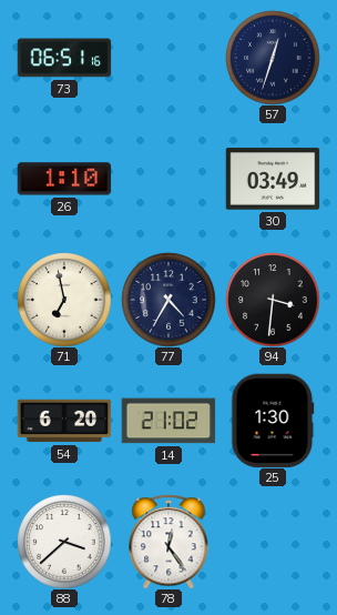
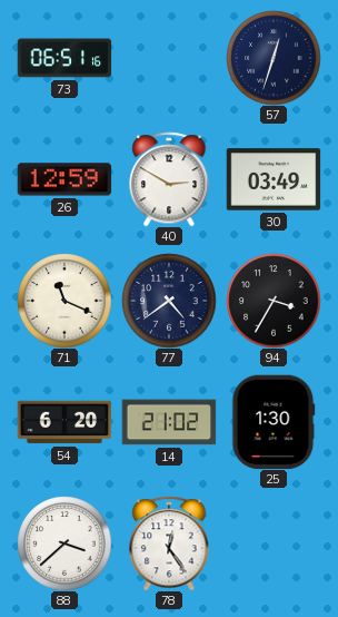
26: 1:10 -> 12:59 (64, 179)
40: none -> 2:50 (169, 179)
71: 6:58 -> 11:19 (64, 301)
77: 4:35 -> 4:39 (169, 301)
94: 3:31 -> 3:35 (274, 301)
